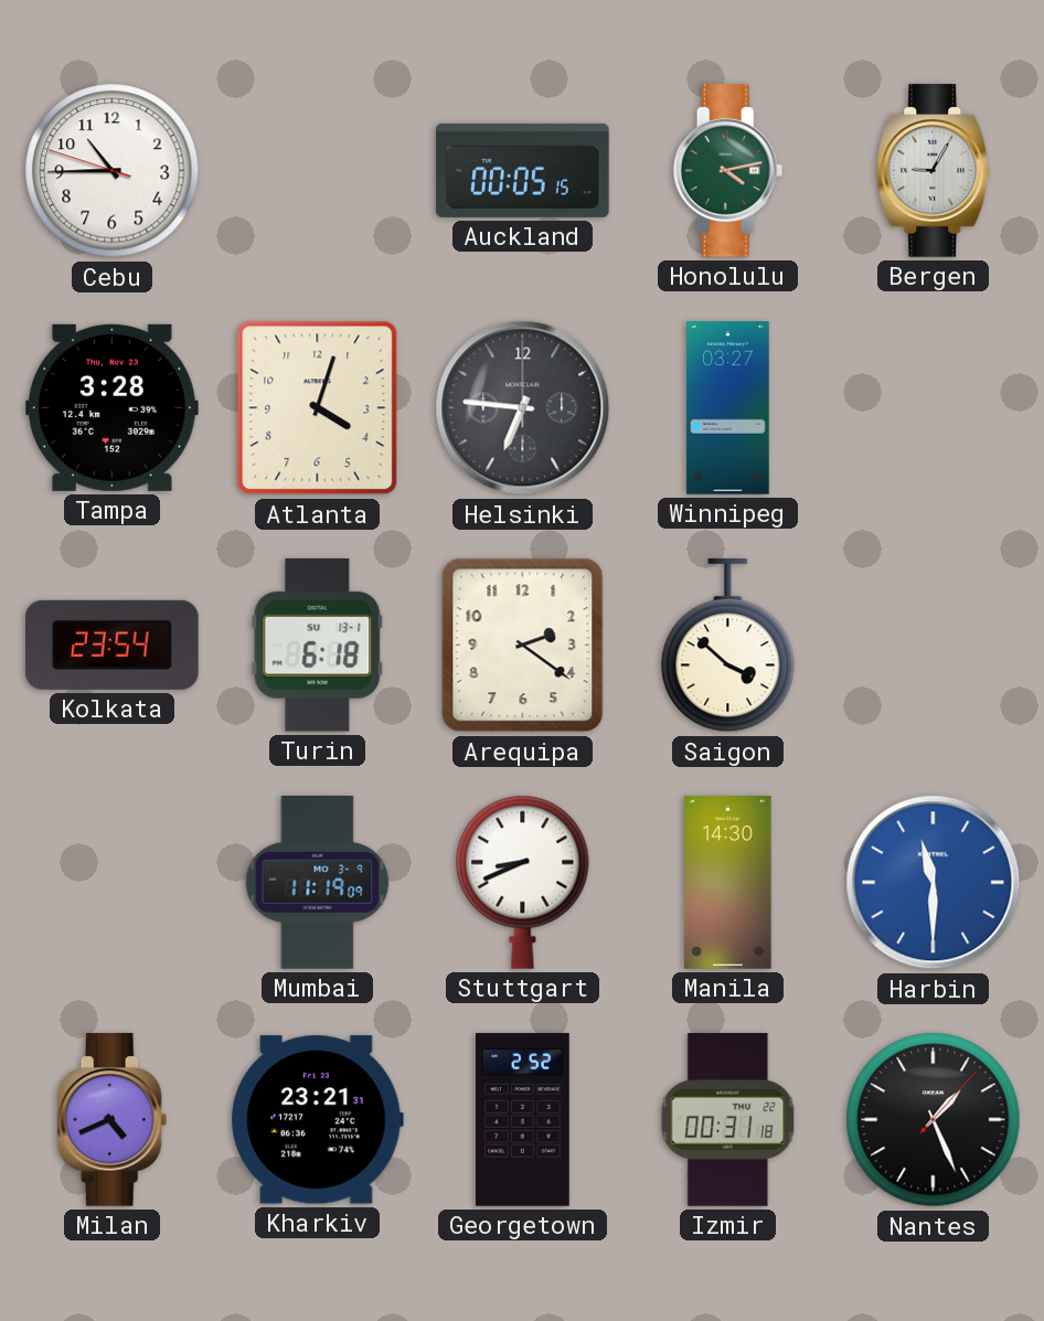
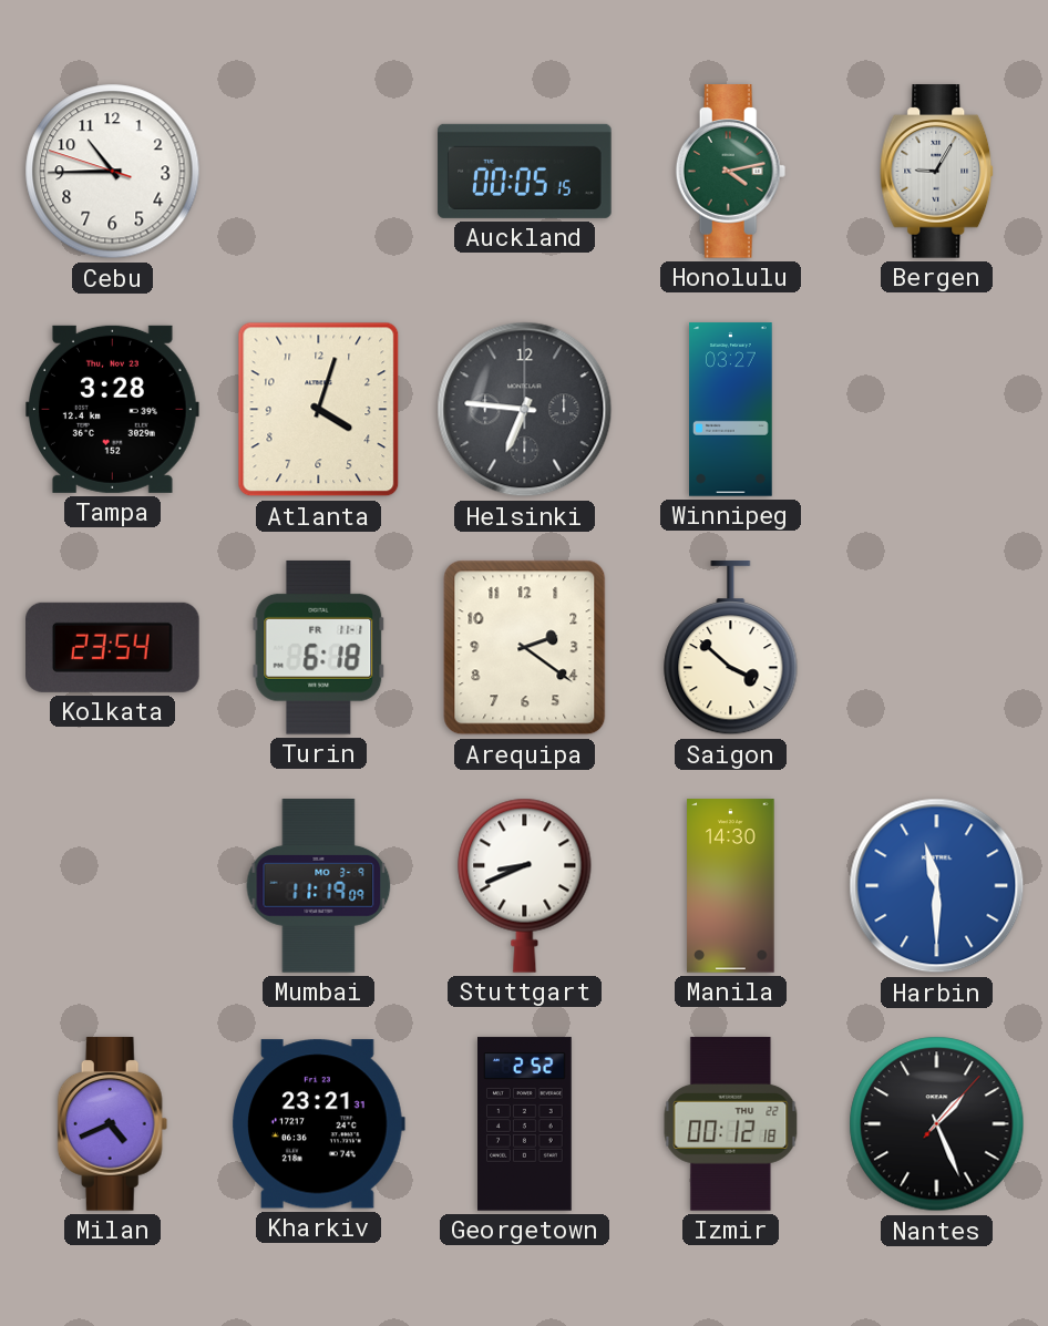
Turin date: SU 13-1 -> FR 11-1 (319, 647)
Izmir: 00:31 -> 00:12 (731, 1124)
